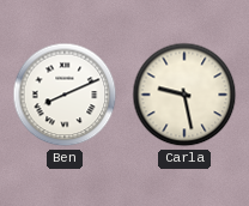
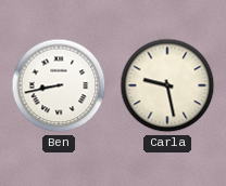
Ben: 8:11 -> 8:43 (59, 85)
